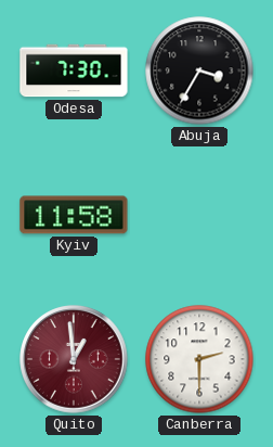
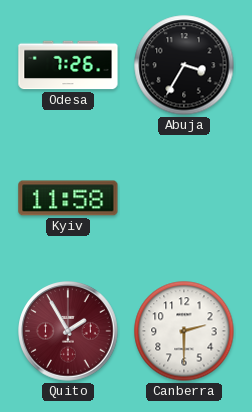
Odesa: 7:30 -> 7:26 (68, 65)
Quito: 12:59 -> 1:55 (68, 331)
